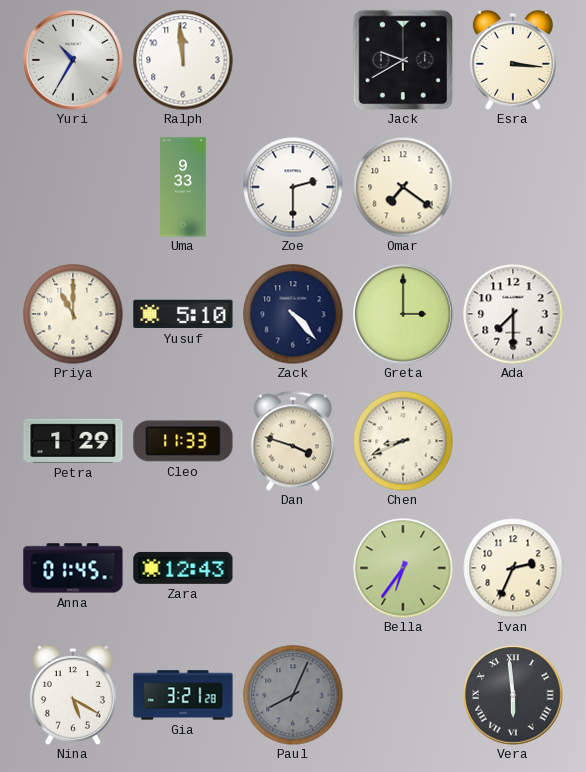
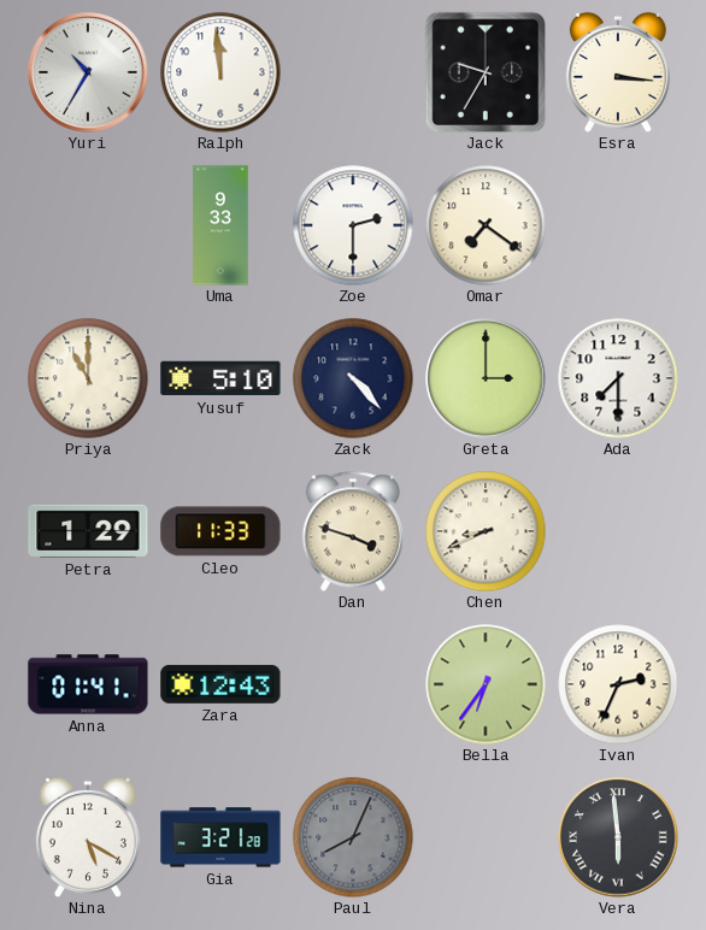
Jack: 9:40 -> 9:35 (486, 72)
Anna: 01:45 -> 01:41 (88, 684)
